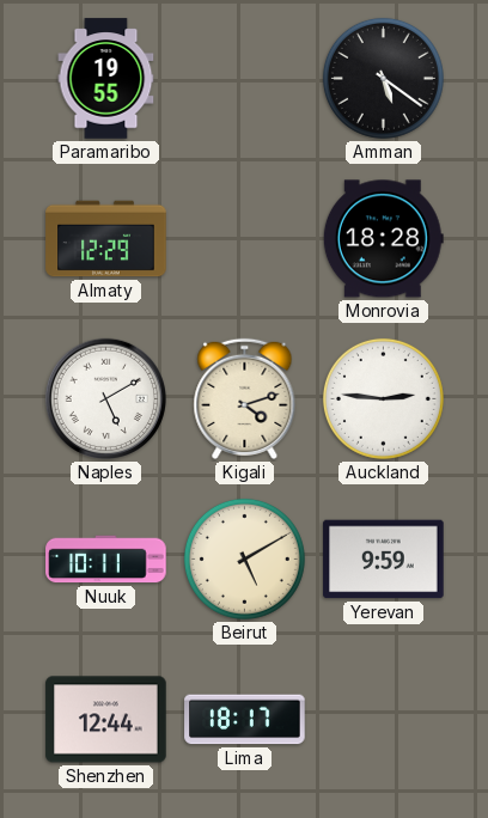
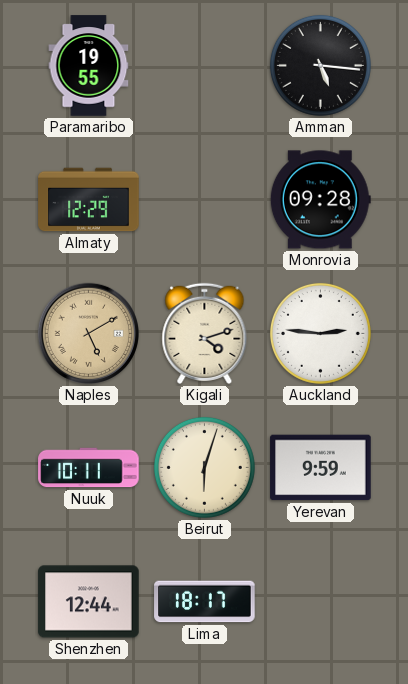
Amman: 5:21 -> 5:16 (320, 65)
Monrovia: 18:28 -> 09:28 (320, 200)
Naples dial: white -> champagne (88, 333)
Beirut: 5:10 -> 6:03 (204, 467)
